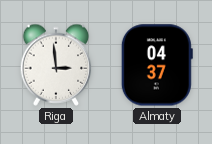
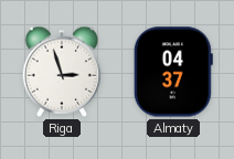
Riga: 2:59 -> 2:57 (62, 72)
